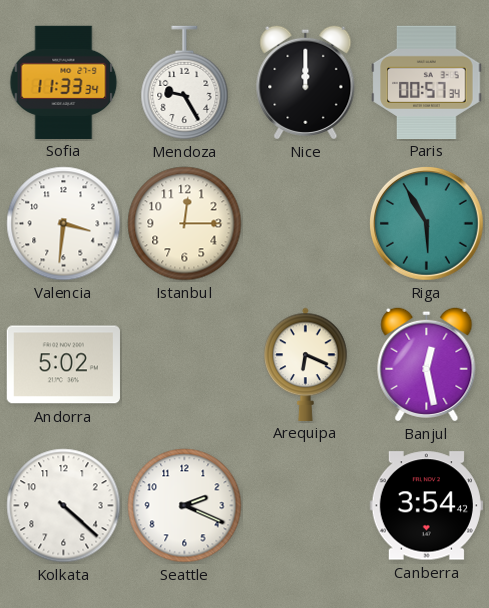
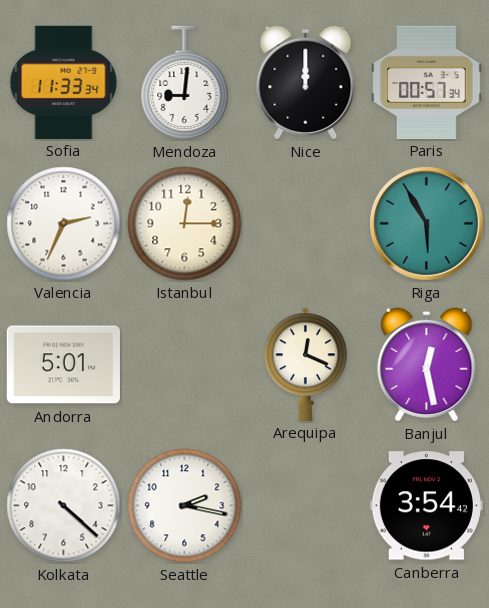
Mendoza: 9:25 -> 9:01 (185, 83)
Valencia: 3:31 -> 2:34 (64, 224)
Andorra: 5:02 -> 5:01 (63, 365)
Arequipa: 6:19 -> 12:19 (306, 364)
Seattle: 2:19 -> 2:17 (185, 506)
